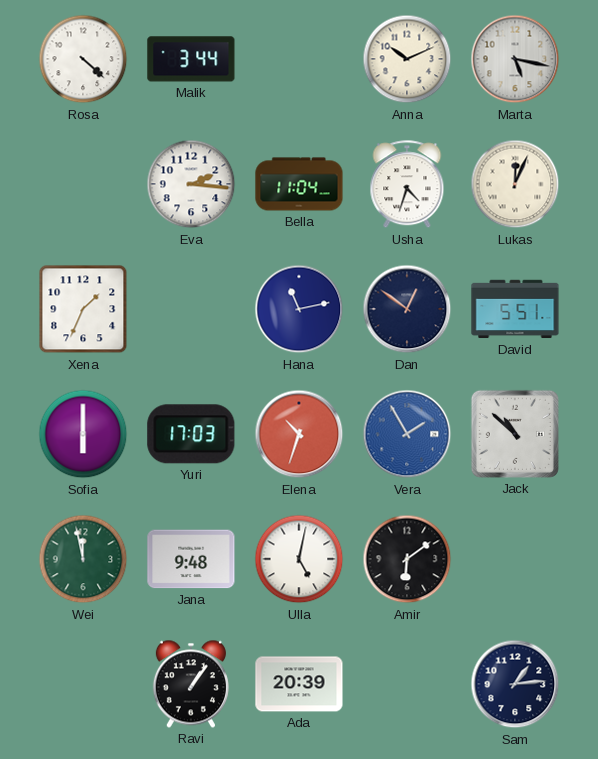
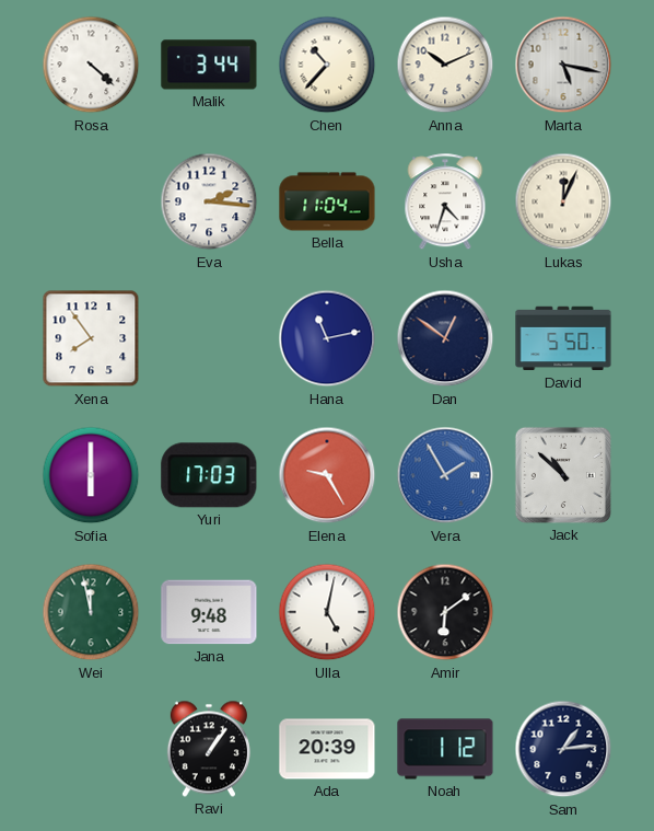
Chen: none -> 10:37 (327, 65)
Xena: 1:34 -> 7:54 (91, 338)
David: 5:51 -> 5:50 (563, 338)
Elena: 10:33 -> 9:25 (327, 475)
Noah: none -> 1:12 (445, 749)
